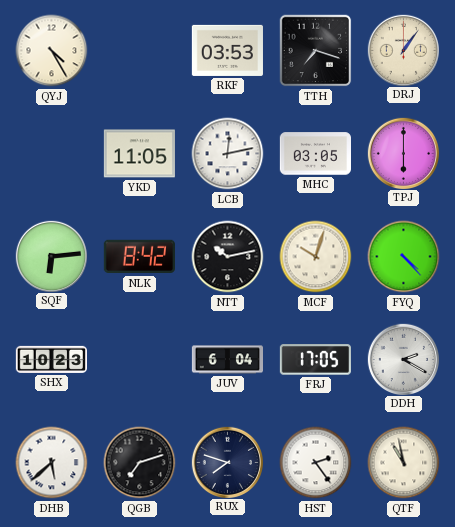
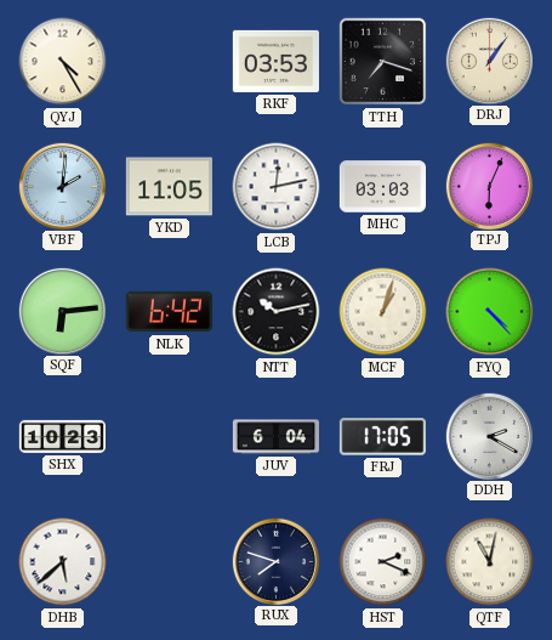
VBF: none -> 2:01 (62, 186)
MHC: 03:05 -> 03:03 (382, 187)
TPJ: 6:00 -> 6:04 (489, 186)
NLK: 8:42 -> 6:42 (169, 312)
MCF: 10:03 -> 1:03 (383, 312)
QGB: 7:12 -> none (140, 463)
HST: 2:24 -> 2:19 (383, 562)
QTF: 10:58 -> 11:02 (490, 562)
